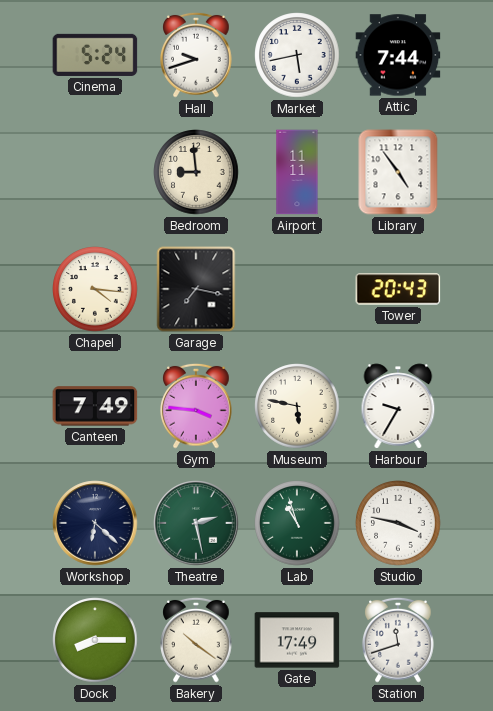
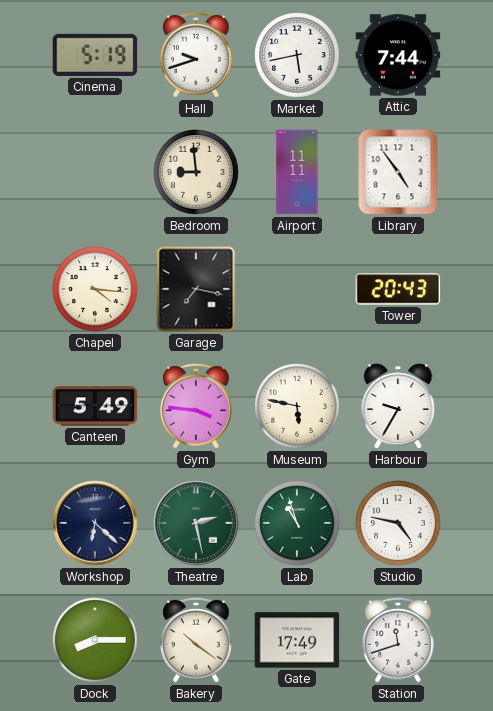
Cinema: 5:24 -> 5:19 (95, 55)
Canteen: 7:49 -> 5:49 (95, 406)
Studio: 3:47 -> 4:47 (398, 523)
